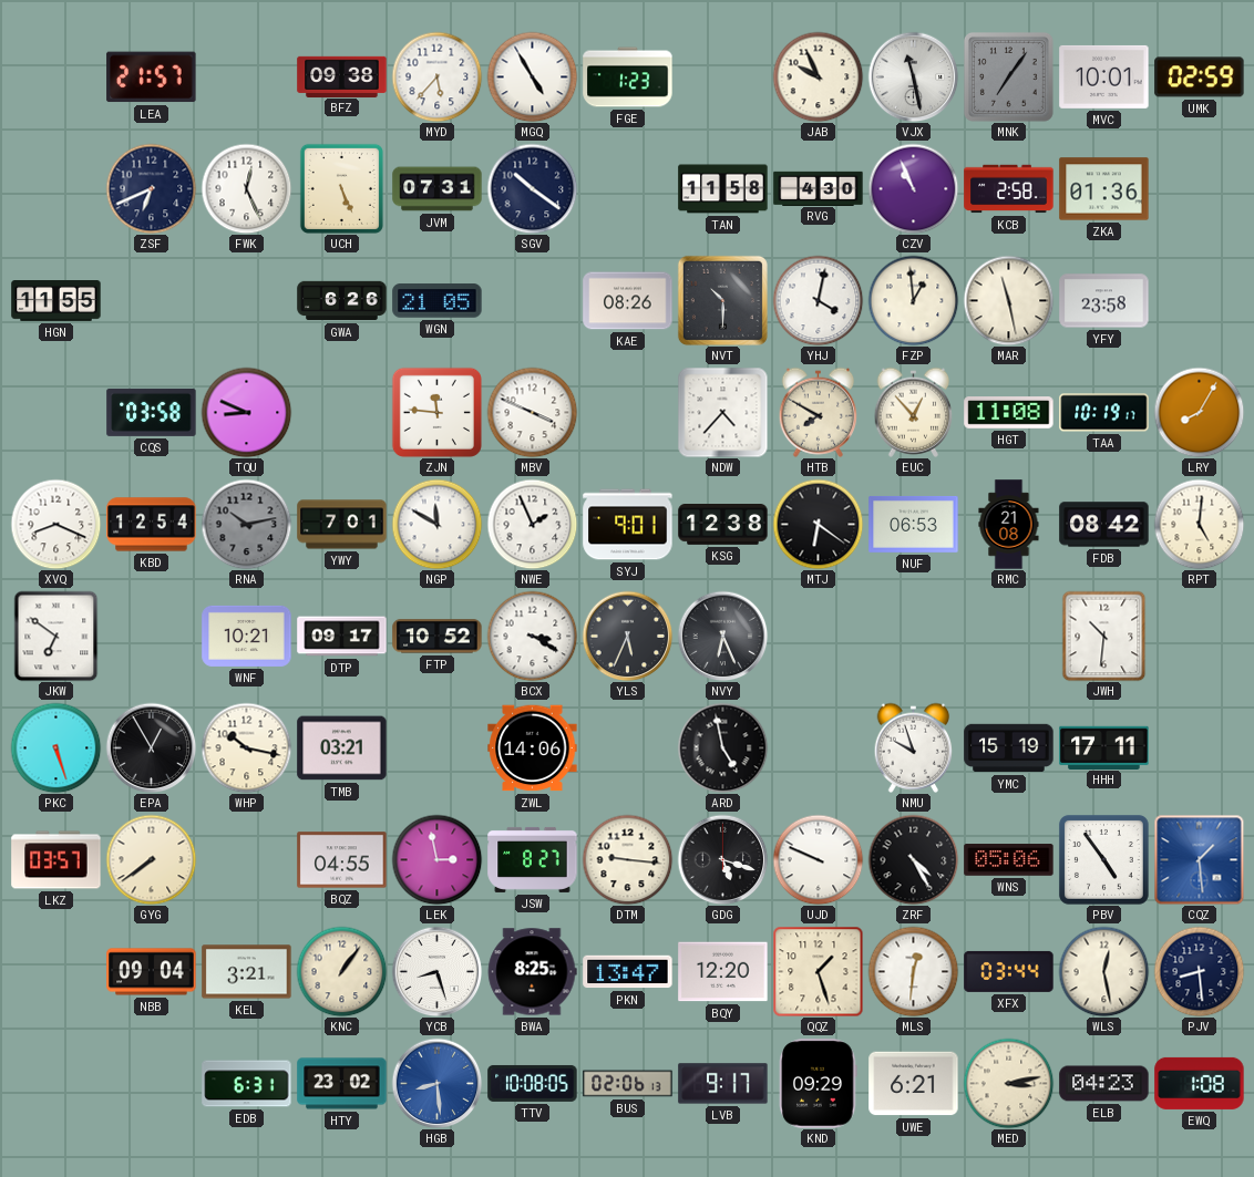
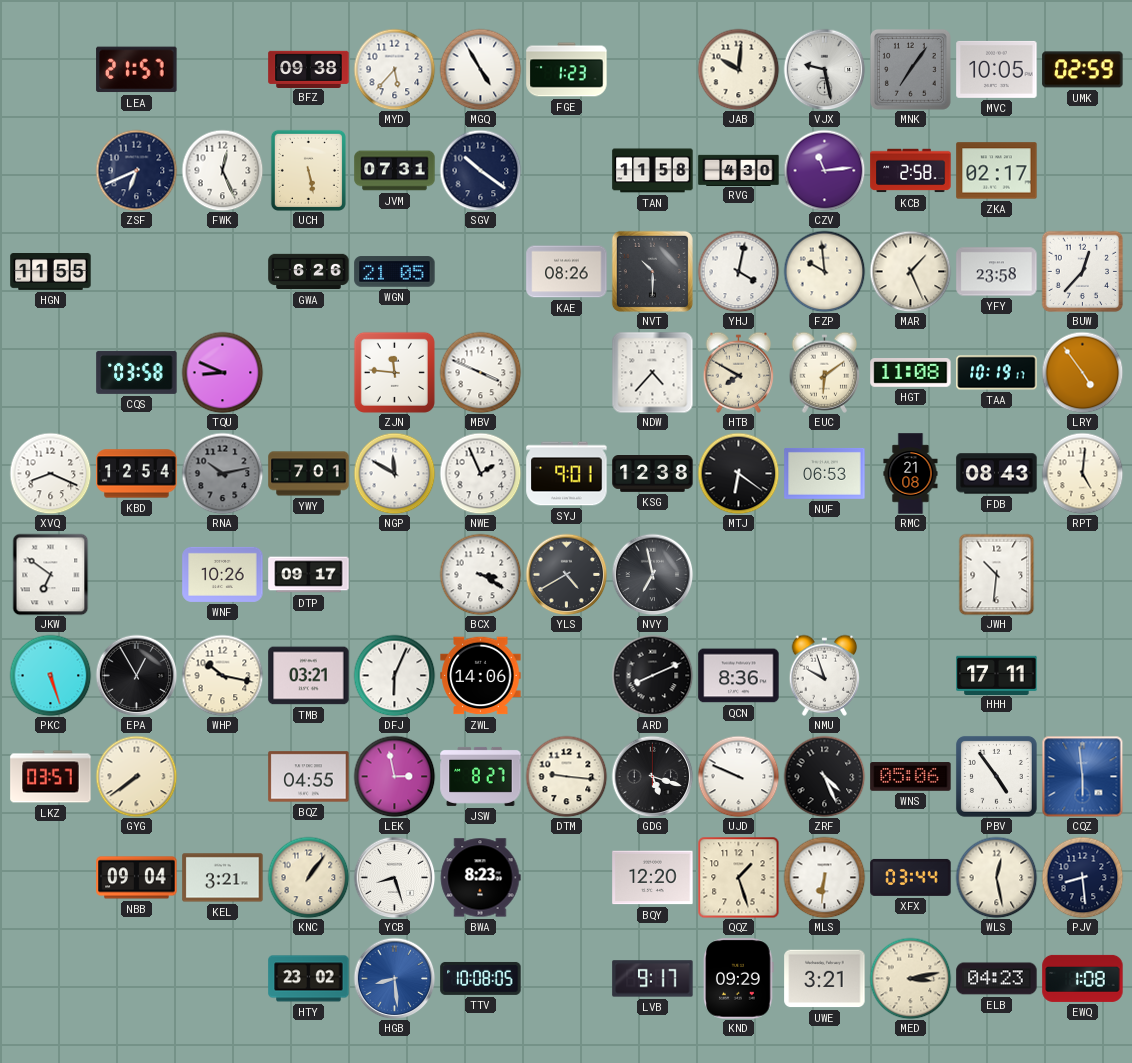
JAB: 9:56 -> 10:01 (738, 69)
VJX: 11:28 -> 9:28 (824, 69)
MVC: 10:01 -> 10:05 (997, 69)
UCH: 5:26 -> 5:28 (308, 170)
CZV: 10:56 -> 11:14 (824, 170)
ZKA: 01:36 -> 02:17 (997, 171)
FZP: 12:59 -> 9:59 (824, 271)
MAR: 11:28 -> 1:26 (910, 271)
BUW: none -> 12:37 (1082, 271)
EUC: 12:53 -> 6:09 (825, 372)
LRY: 8:05 -> 4:54 (1082, 372)
FDB: 08:42 -> 08:43 (997, 474)
WNF: 10:21 -> 10:26 (223, 574)
FTP: 10:52 -> none (438, 637)
YLS: 5:34 -> 4:40 (566, 574)
NVY: 6:26 -> 6:58 (652, 574)
DFJ: none -> 6:04 (394, 675)
ARD: 4:58 -> 8:11 (652, 675)
QCN: none -> 8:36 (739, 676)
YMC: 15:19 -> none (1009, 748)
ZRF: 4:25 -> 4:26 (824, 776)
CQZ: 1:29 -> 5:59 (1082, 776)
BWA: 8:25 -> 8:23 (480, 878)
PKN: 13:47 -> none (628, 972)
MLS: 12:31 -> 6:31 (824, 877)
EDB: 6:31 -> none (247, 1084)
BUS: 02:06 -> none (628, 1084)
UWE: 6:21 -> 3:21 (825, 979)
